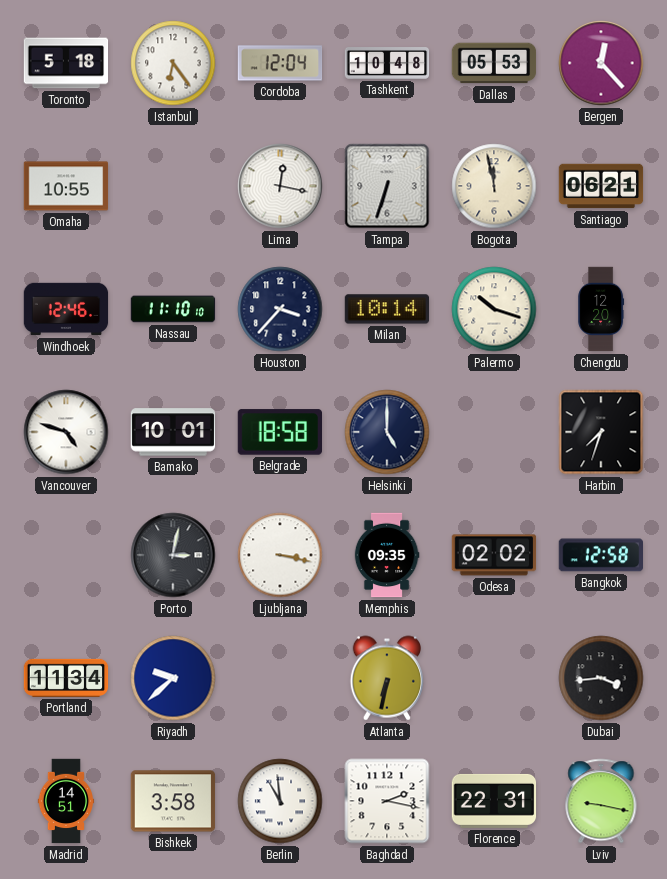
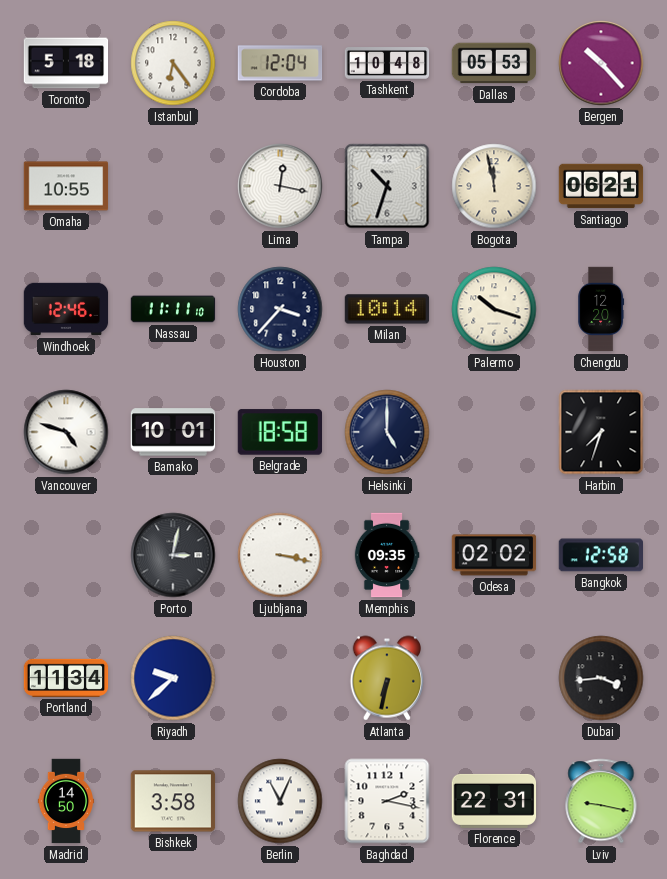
Bergen: 12:23 -> 10:23 (601, 63)
Tampa: 6:33 -> 10:33 (387, 186)
Nassau: 11:10 -> 11:11 (173, 309)
Madrid: 14:51 -> 14:50 (66, 801)
Berlin: 10:59 -> 11:04 (280, 801)
